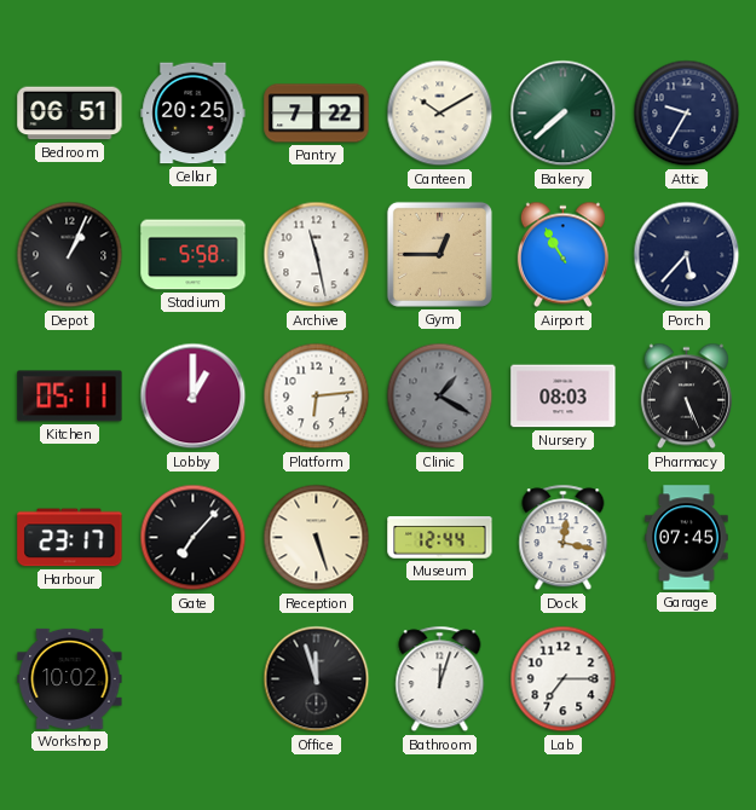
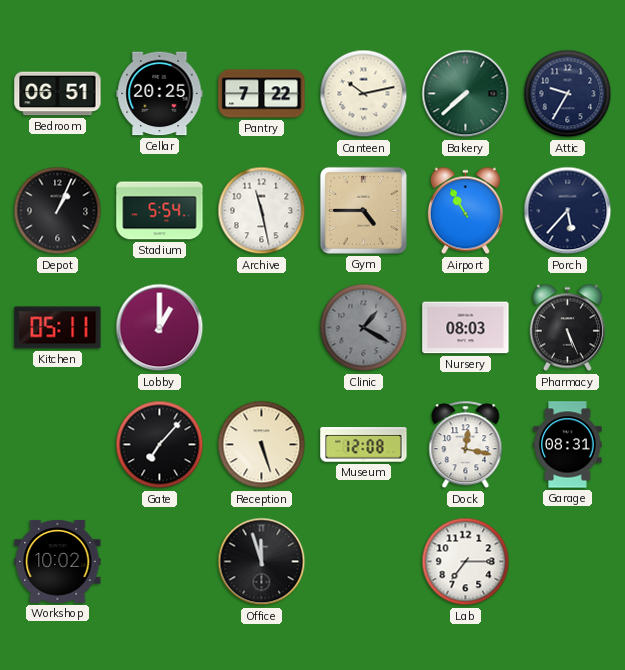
Canteen: 10:10 -> 10:13 (364, 94)
Stadium: 5:58 -> 5:54 (160, 211)
Gym: 12:45 -> 4:45 (363, 210)
Platform: 6:14 -> none (317, 397)
Harbour: 23:17 -> none (70, 538)
Museum: 12:44 -> 12:08 (364, 445)
Garage: 07:45 -> 08:31 (568, 445)
Bathroom: 12:03 -> none (440, 679)
